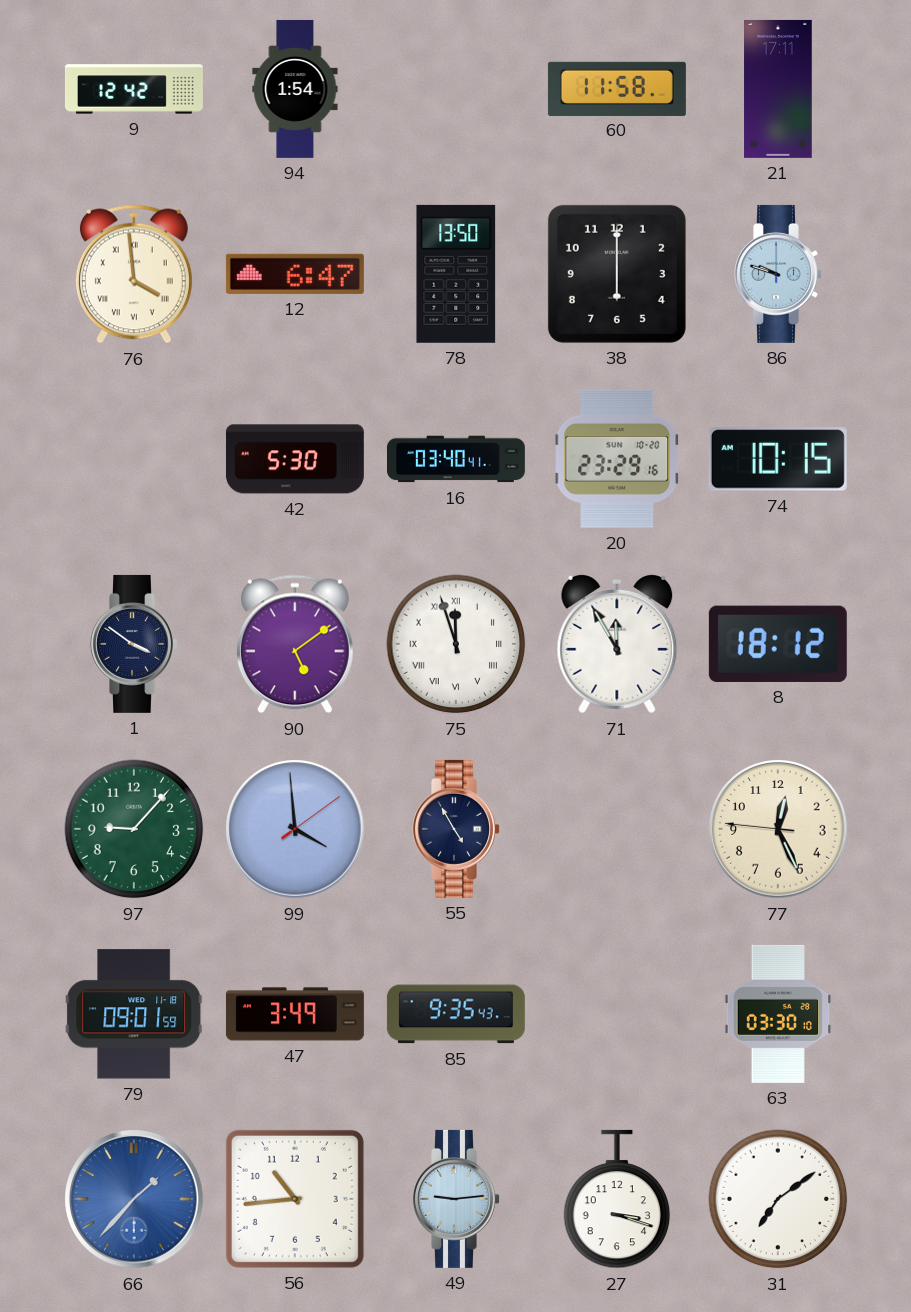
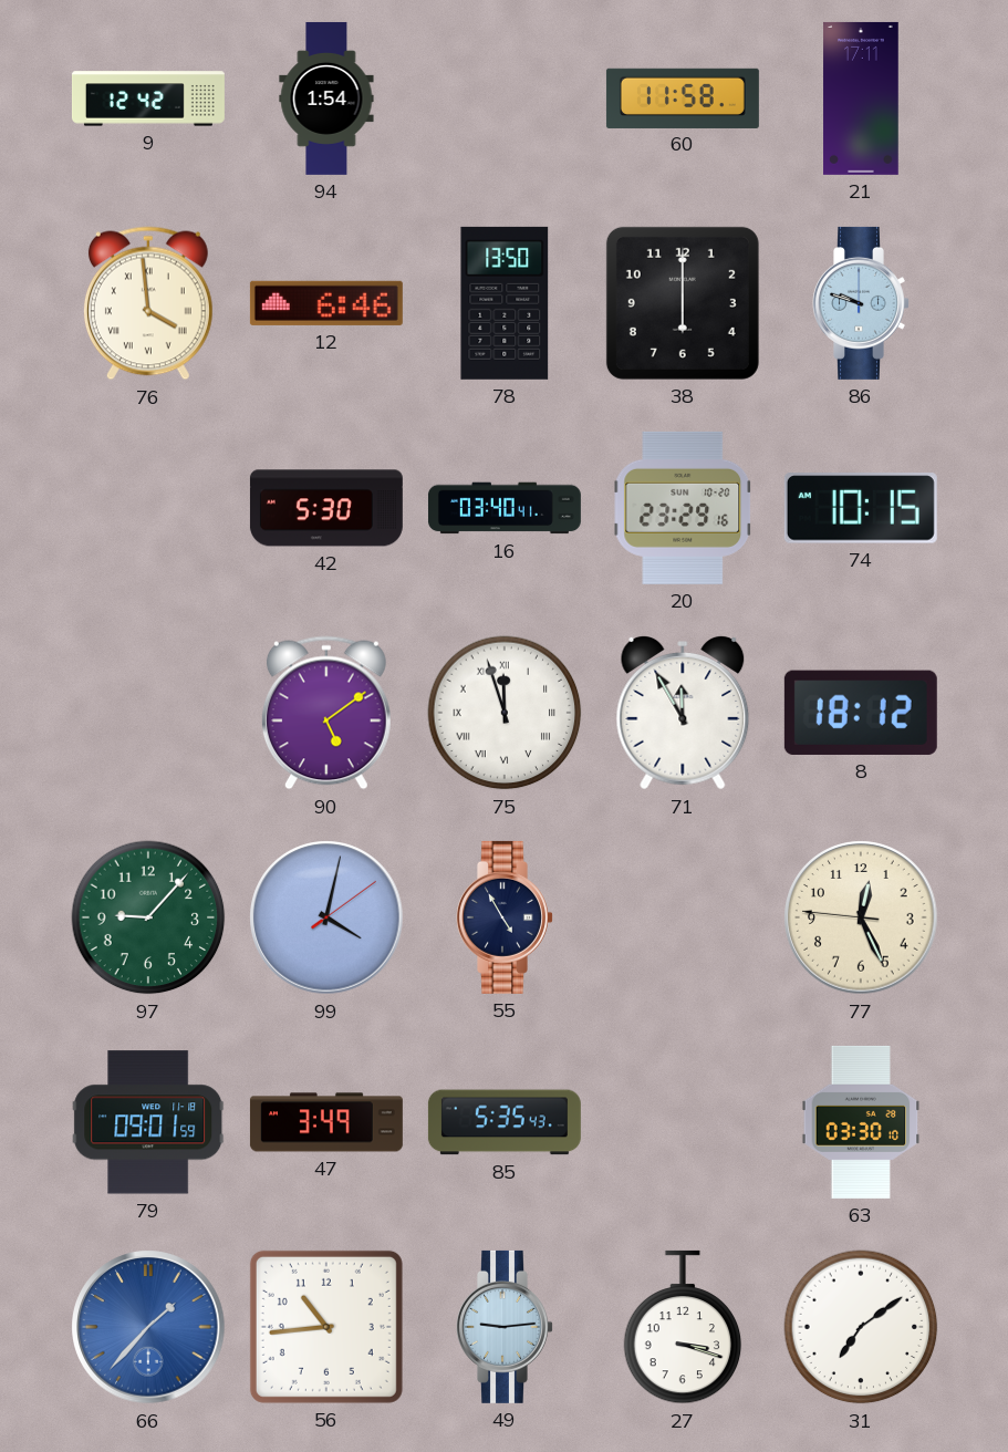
12: 6:47 -> 6:46 (326, 303)
1: 3:51 -> none (135, 644)
99: 3:59 -> 4:02 (326, 917)
85: 9:35 -> 5:35 (505, 1122)
